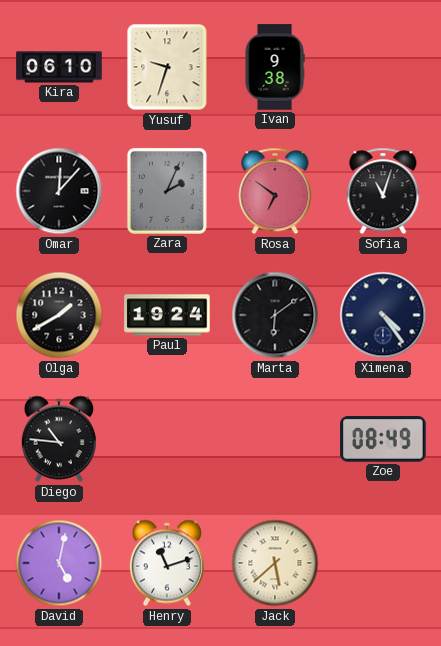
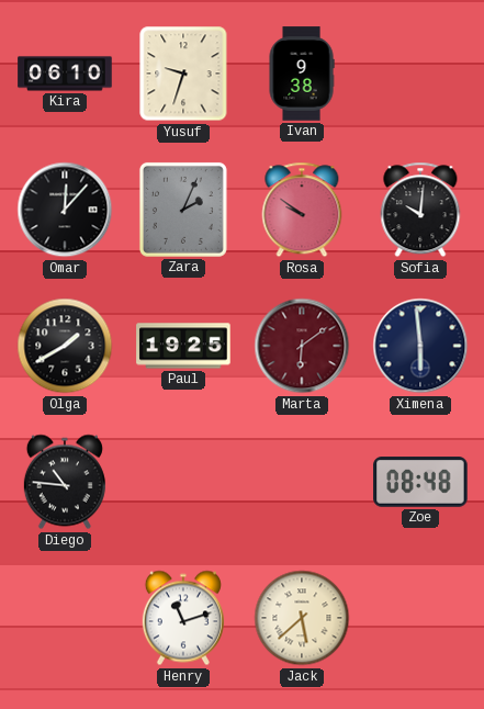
Rosa: 6:51 -> 9:51 (302, 210)
Sofia: 11:03 -> 10:01 (420, 210)
Paul: 19:24 -> 19:25 (183, 346)
Marta dial: black -> burgundy (302, 346)
Ximena: 4:24 -> 5:59 (420, 346)
Zoe: 08:49 -> 08:48 (420, 482)
David: 5:02 -> none (59, 563)
